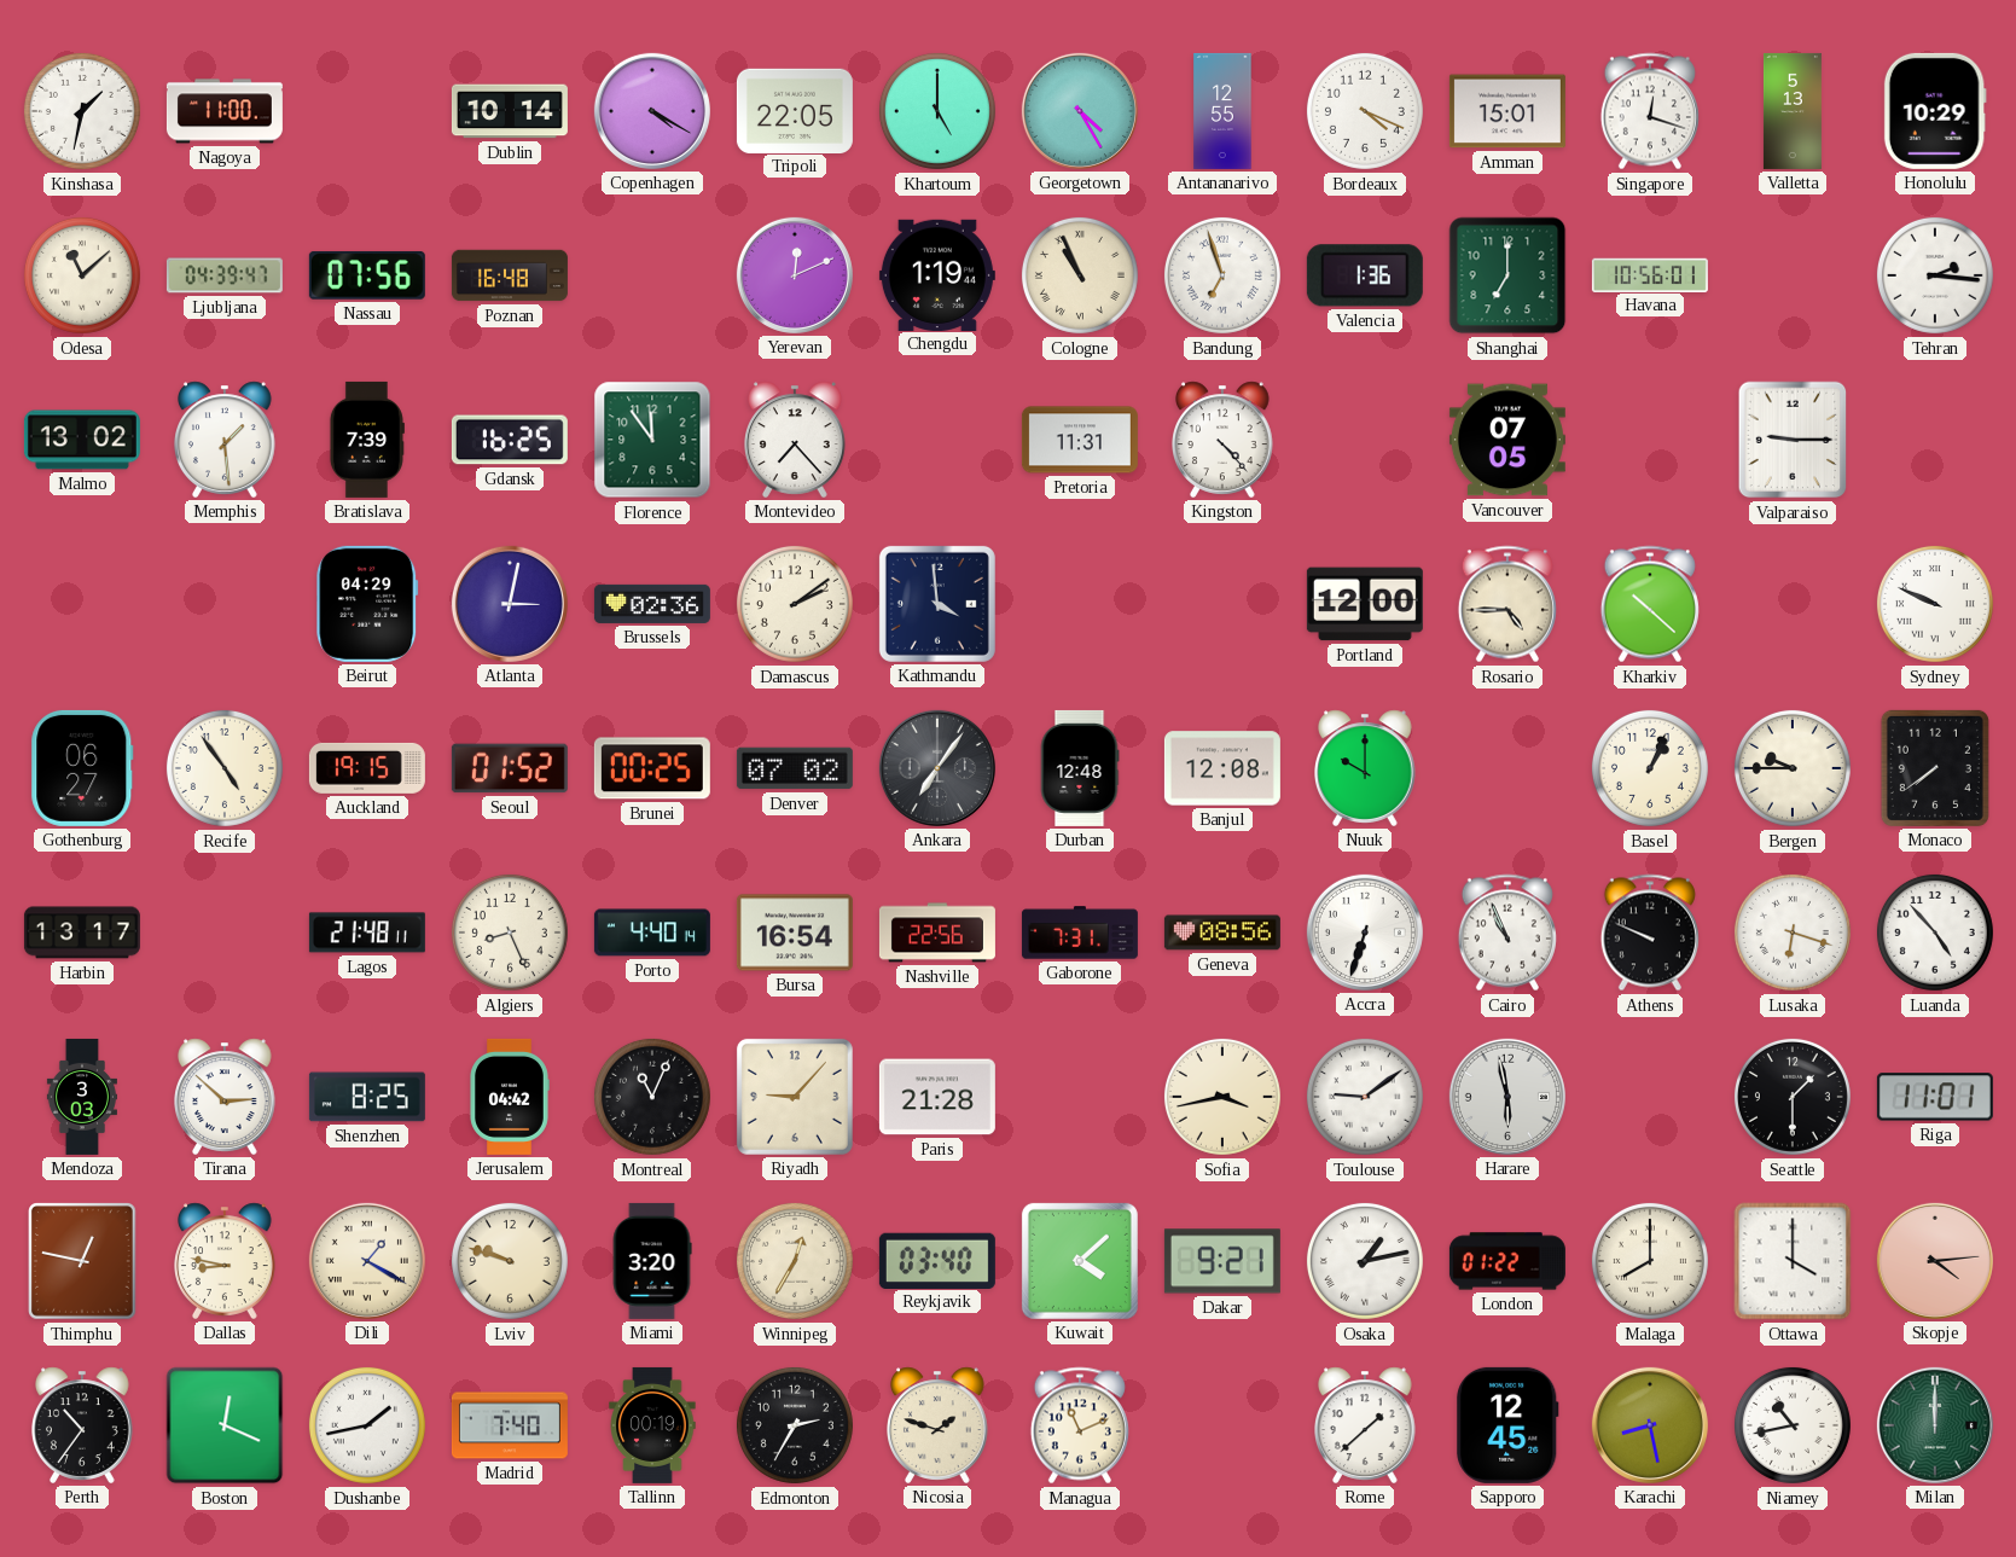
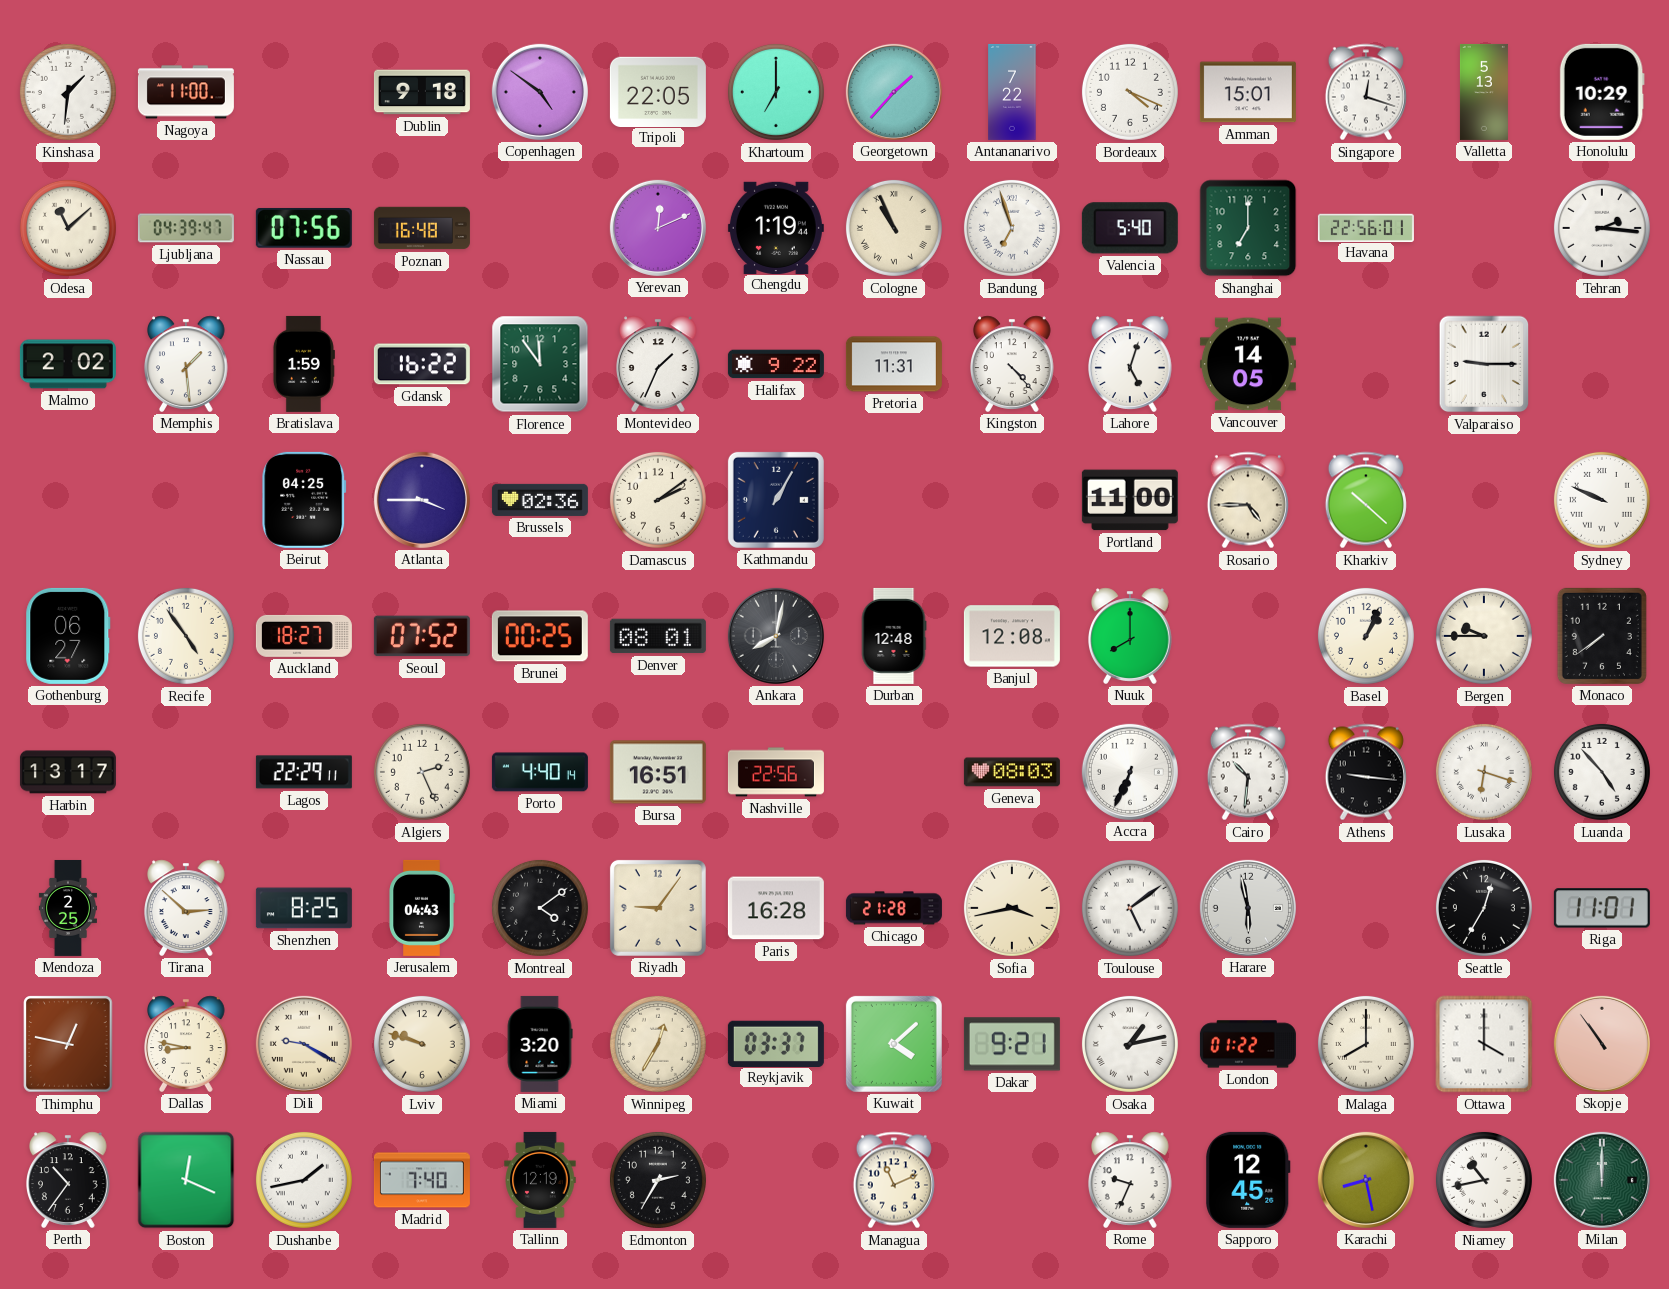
Kinshasa: 1:32 -> 1:31 (68, 92)
Dublin: 10:14 -> 9:18 (422, 92)
Copenhagen: 4:20 -> 4:51 (540, 92)
Khartoum: 5:00 -> 7:00 (776, 92)
Georgetown: 4:25 -> 1:37 (894, 92)
Antananarivo: 12:55 -> 7:22 (1012, 92)
Valencia: 1:36 -> 5:40 (1130, 228)
Havana: 10:56 -> 22:56 (1366, 227)
Malmo: 13:02 -> 2:02 (68, 364)
Bratislava: 7:39 -> 1:59 (303, 364)
Gdansk: 16:25 -> 16:22 (422, 364)
Montevideo: 7:23 -> 1:34 (659, 364)
Halifax: none -> 9:22 (776, 364)
Lahore: none -> 5:03 (1131, 364)
Vancouver: 07:05 -> 14:05 (1248, 364)
Beirut: 04:29 -> 04:25 (304, 500)
Atlanta: 3:02 -> 3:45 (422, 500)
Kathmandu: 3:59 -> 1:05 (776, 500)
Portland: 12:00 -> 11:00 (1130, 500)
Auckland: 19:15 -> 18:27 (304, 636)
Seoul: 01:52 -> 07:52 (422, 636)
Denver: 07:02 -> 08:01 (658, 636)
Ankara: 7:06 -> 8:02 (776, 636)
Nuuk: 10:00 -> 8:00 (1131, 636)
Lagos: 21:48 -> 22:29 (304, 772)
Algiers: 8:26 -> 2:26 (422, 772)
Bursa: 16:54 -> 16:51 (658, 772)
Gaborone: 7:31 -> none (1080, 933)
Geneva: 08:56 -> 08:03 (1012, 772)
Accra: 6:33 -> 6:34 (1130, 772)
Cairo: 10:56 -> 10:31 (1248, 772)
Athens: 9:49 -> 9:16 (1366, 772)
Mendoza: 3:03 -> 2:25 (68, 908)
Jerusalem: 04:42 -> 04:43 (422, 908)
Montreal: 11:04 -> 4:09 (540, 908)
Riyadh: 9:07 -> 9:06 (658, 908)
Paris: 21:28 -> 16:28 (776, 908)
Chicago: none -> 21:28 (894, 908)
Toulouse: 9:09 -> 5:09 (1130, 908)
Seattle: 1:30 -> 12:35 (1484, 908)
Dili: 1:20 -> 9:20 (304, 1044)
Reykjavik: 03:40 -> 03:37 (776, 1043)
Skopje: 4:14 -> 10:54 (1602, 1044)
Tallinn: 00:19 -> 12:19 (540, 1180)
Nicosia: 1:48 -> none (939, 1425)
Rome: 1:38 -> 9:34 (1131, 1180)
